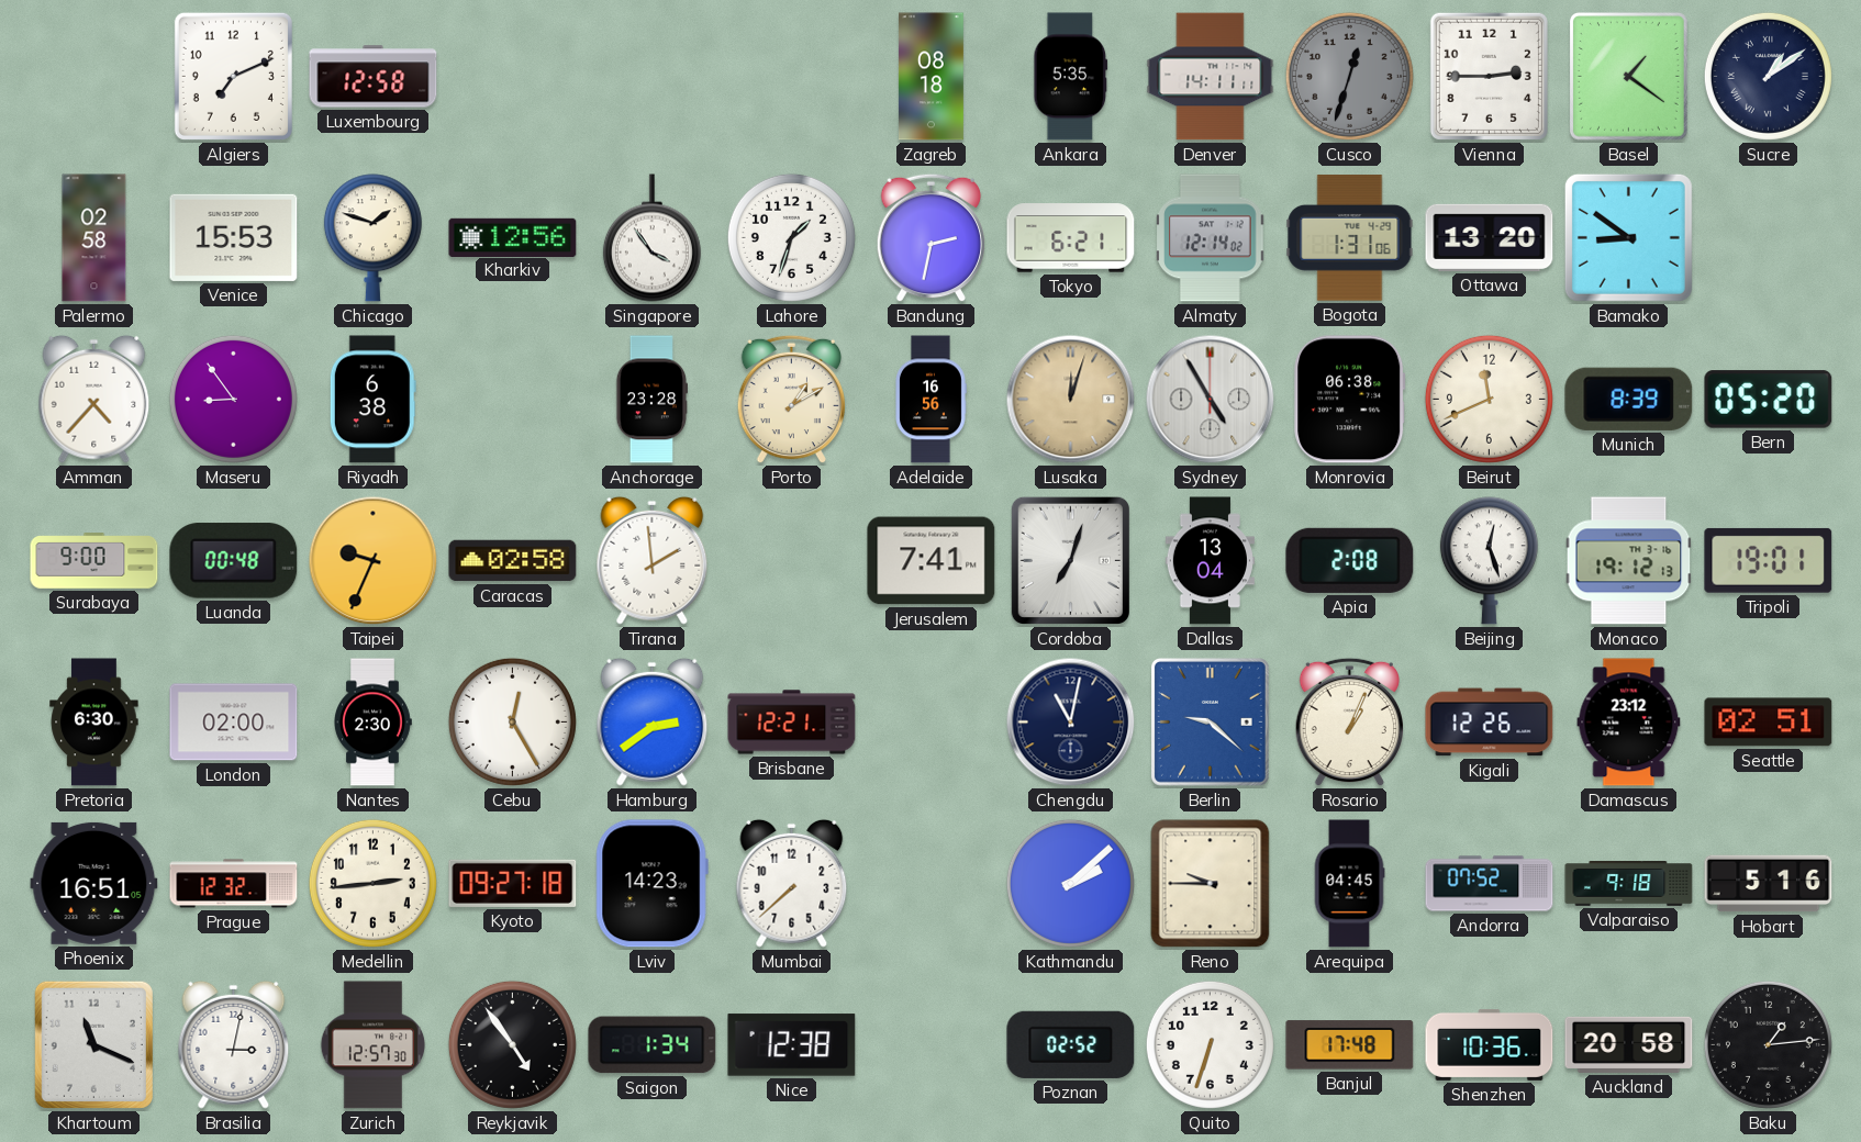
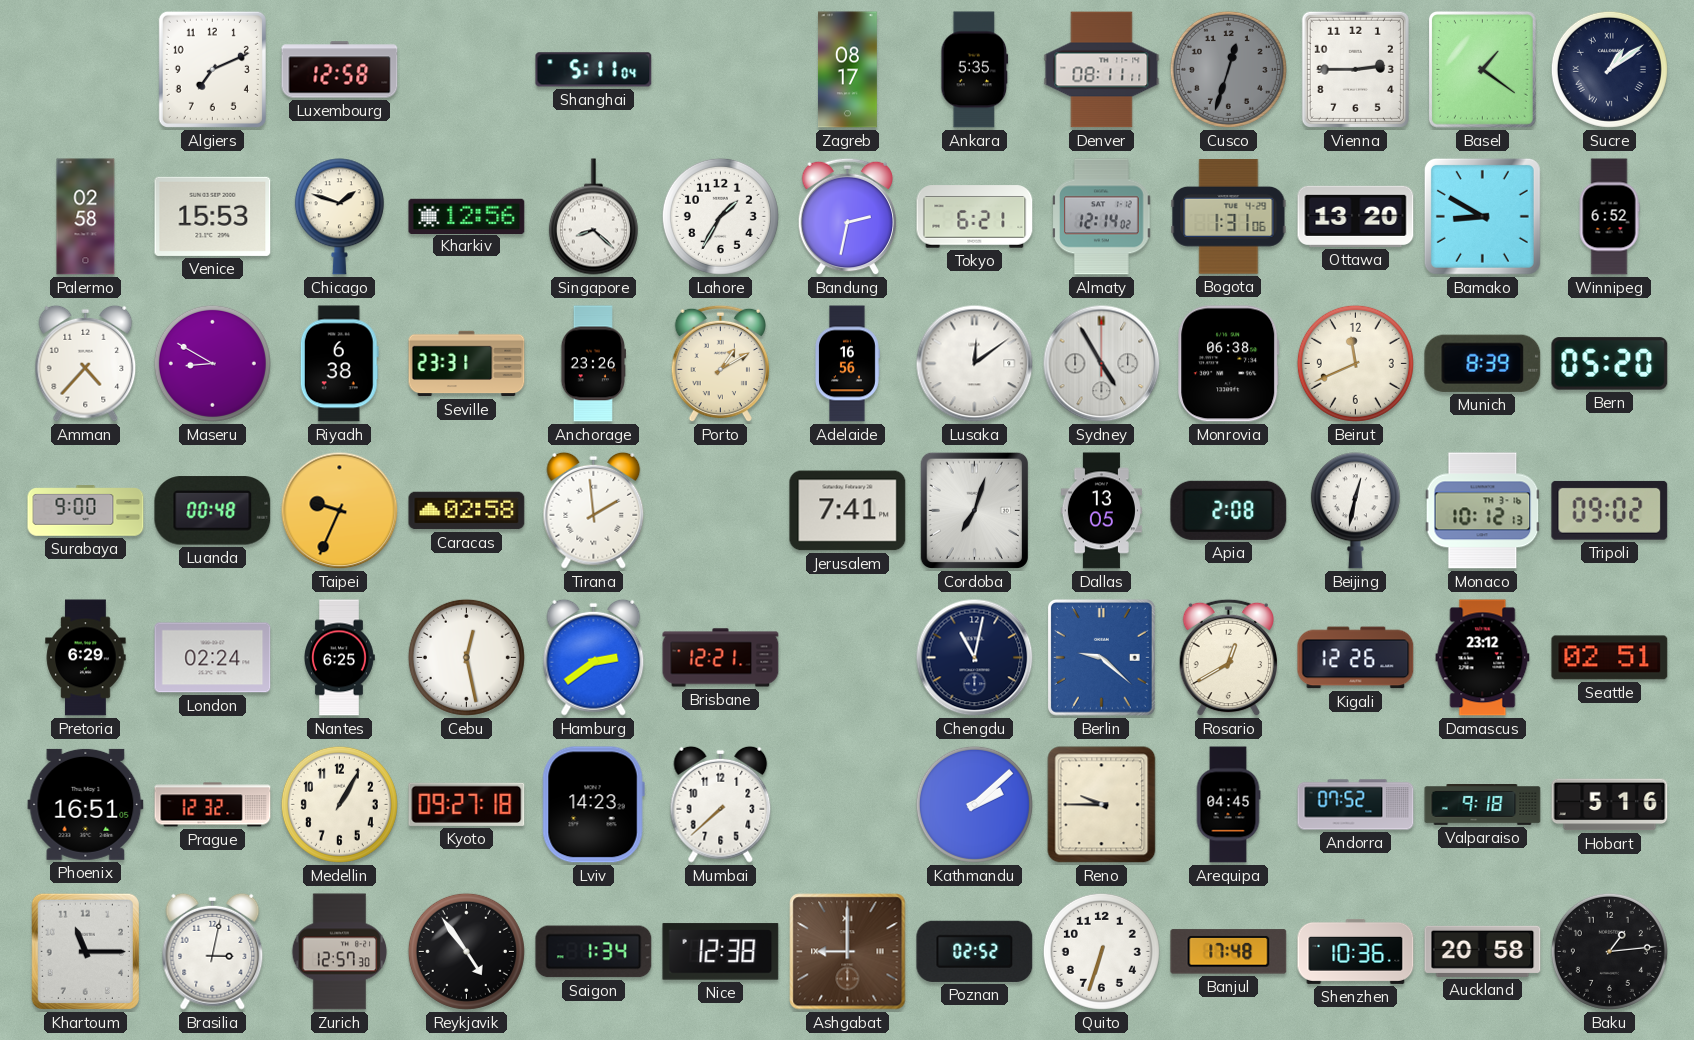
Shanghai: none -> 5:11 (594, 70)
Zagreb: 08:18 -> 08:17 (847, 70)
Denver: 14:11 -> 08:11 (1102, 70)
Singapore: 3:54 -> 8:22 (593, 217)
Lahore: 1:33 -> 1:35 (720, 216)
Bamako: 8:51 -> 8:50 (1482, 216)
Winnipeg: none -> 6:52 (1609, 217)
Maseru: 8:54 -> 8:50 (212, 363)
Seville: none -> 23:31 (467, 364)
Anchorage: 23:28 -> 23:26 (593, 364)
Lusaka: 12:03 -> 12:09 (975, 364)
Lusaka dial: champagne -> white (975, 364)
Dallas: 13:04 -> 13:05 (1101, 511)
Beijing: 12:27 -> 12:32 (1355, 511)
Monaco: 19:12 -> 10:12 (1483, 511)
Tripoli: 19:01 -> 09:02 (1610, 510)
Pretoria: 6:30 -> 6:29 (86, 658)
London: 02:00 -> 02:24 (213, 658)
Nantes: 2:30 -> 6:25 (340, 658)
Cebu: 12:25 -> 12:28 (466, 657)
Rosario: 1:04 -> 12:40 (1228, 658)
Medellin: 2:44 -> 1:05 (339, 804)
Khartoum: 11:19 -> 11:15 (85, 951)
Ashgabat: none -> 9:00 (848, 952)
